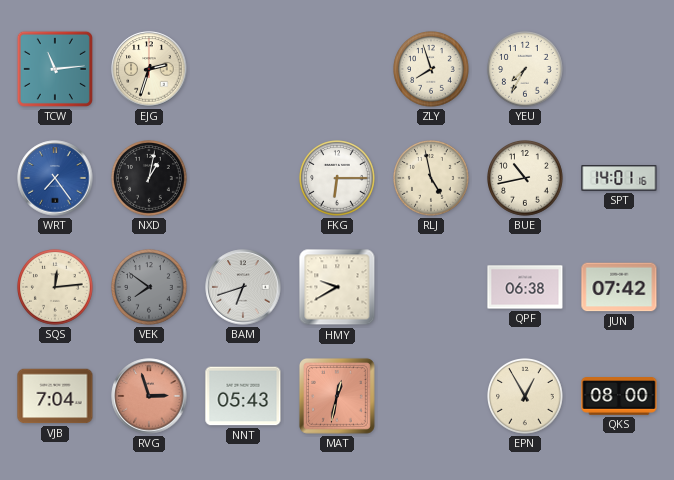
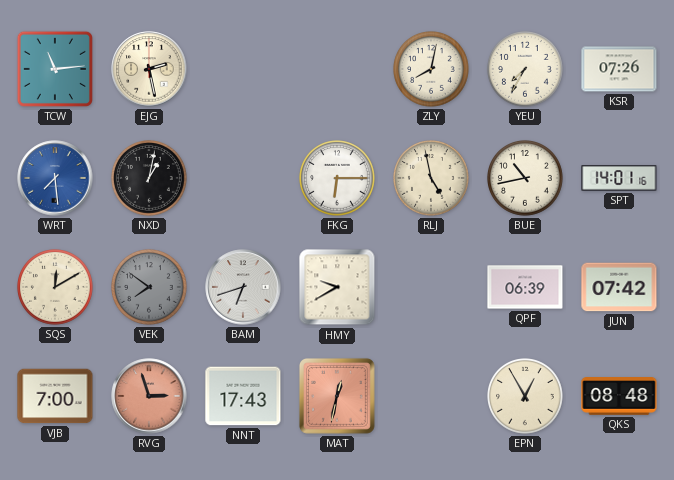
EJG: 2:33 -> 2:28 (149, 69)
ZLY: 7:57 -> 8:02 (432, 70)
KSR: none -> 07:26 (619, 69)
WRT: 7:24 -> 7:29 (55, 178)
SQS: 12:14 -> 12:10 (56, 288)
QPF: 06:38 -> 06:39 (525, 287)
VJB: 7:04 -> 7:00 (55, 396)
NNT: 05:43 -> 17:43 (243, 396)
QKS: 08:00 -> 08:48 (619, 396)
